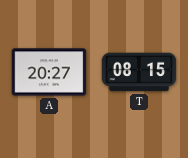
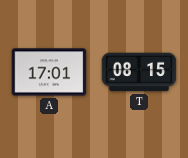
A: 20:27 -> 17:01 (49, 72)
